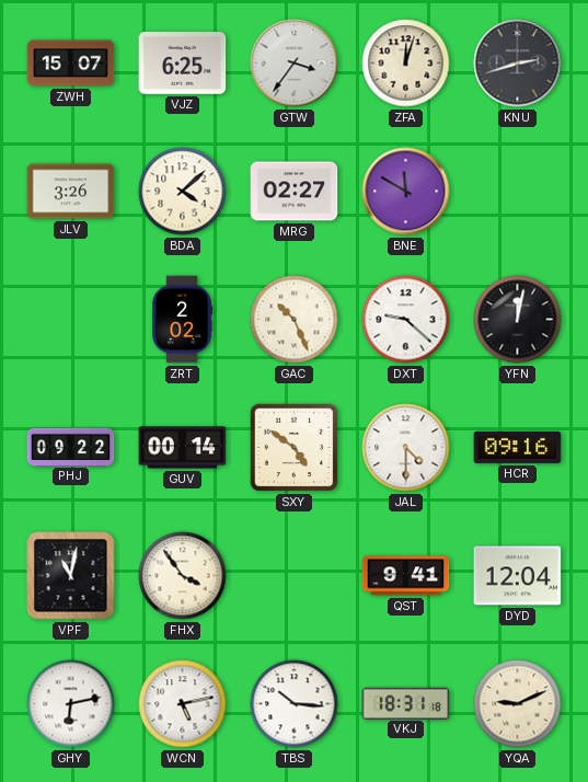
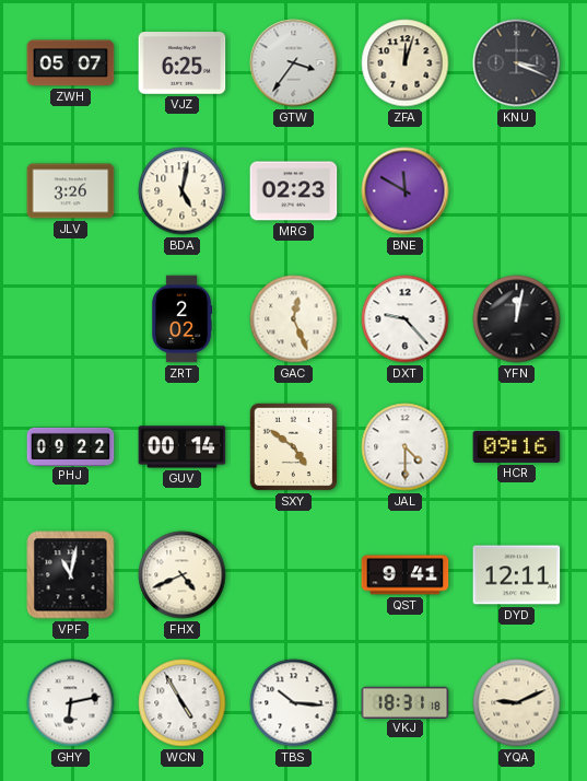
ZWH: 15:07 -> 05:07 (71, 63)
KNU: 2:42 -> 3:19 (517, 63)
BDA: 4:08 -> 5:02 (183, 191)
MRG: 02:27 -> 02:23 (294, 191)
GAC: 10:26 -> 12:26 (294, 319)
DXT: 9:22 -> 9:23 (406, 319)
FHX: 3:54 -> 4:41 (183, 575)
DYD: 12:04 -> 12:11 (517, 575)
WCN: 5:13 -> 4:55 (183, 703)
